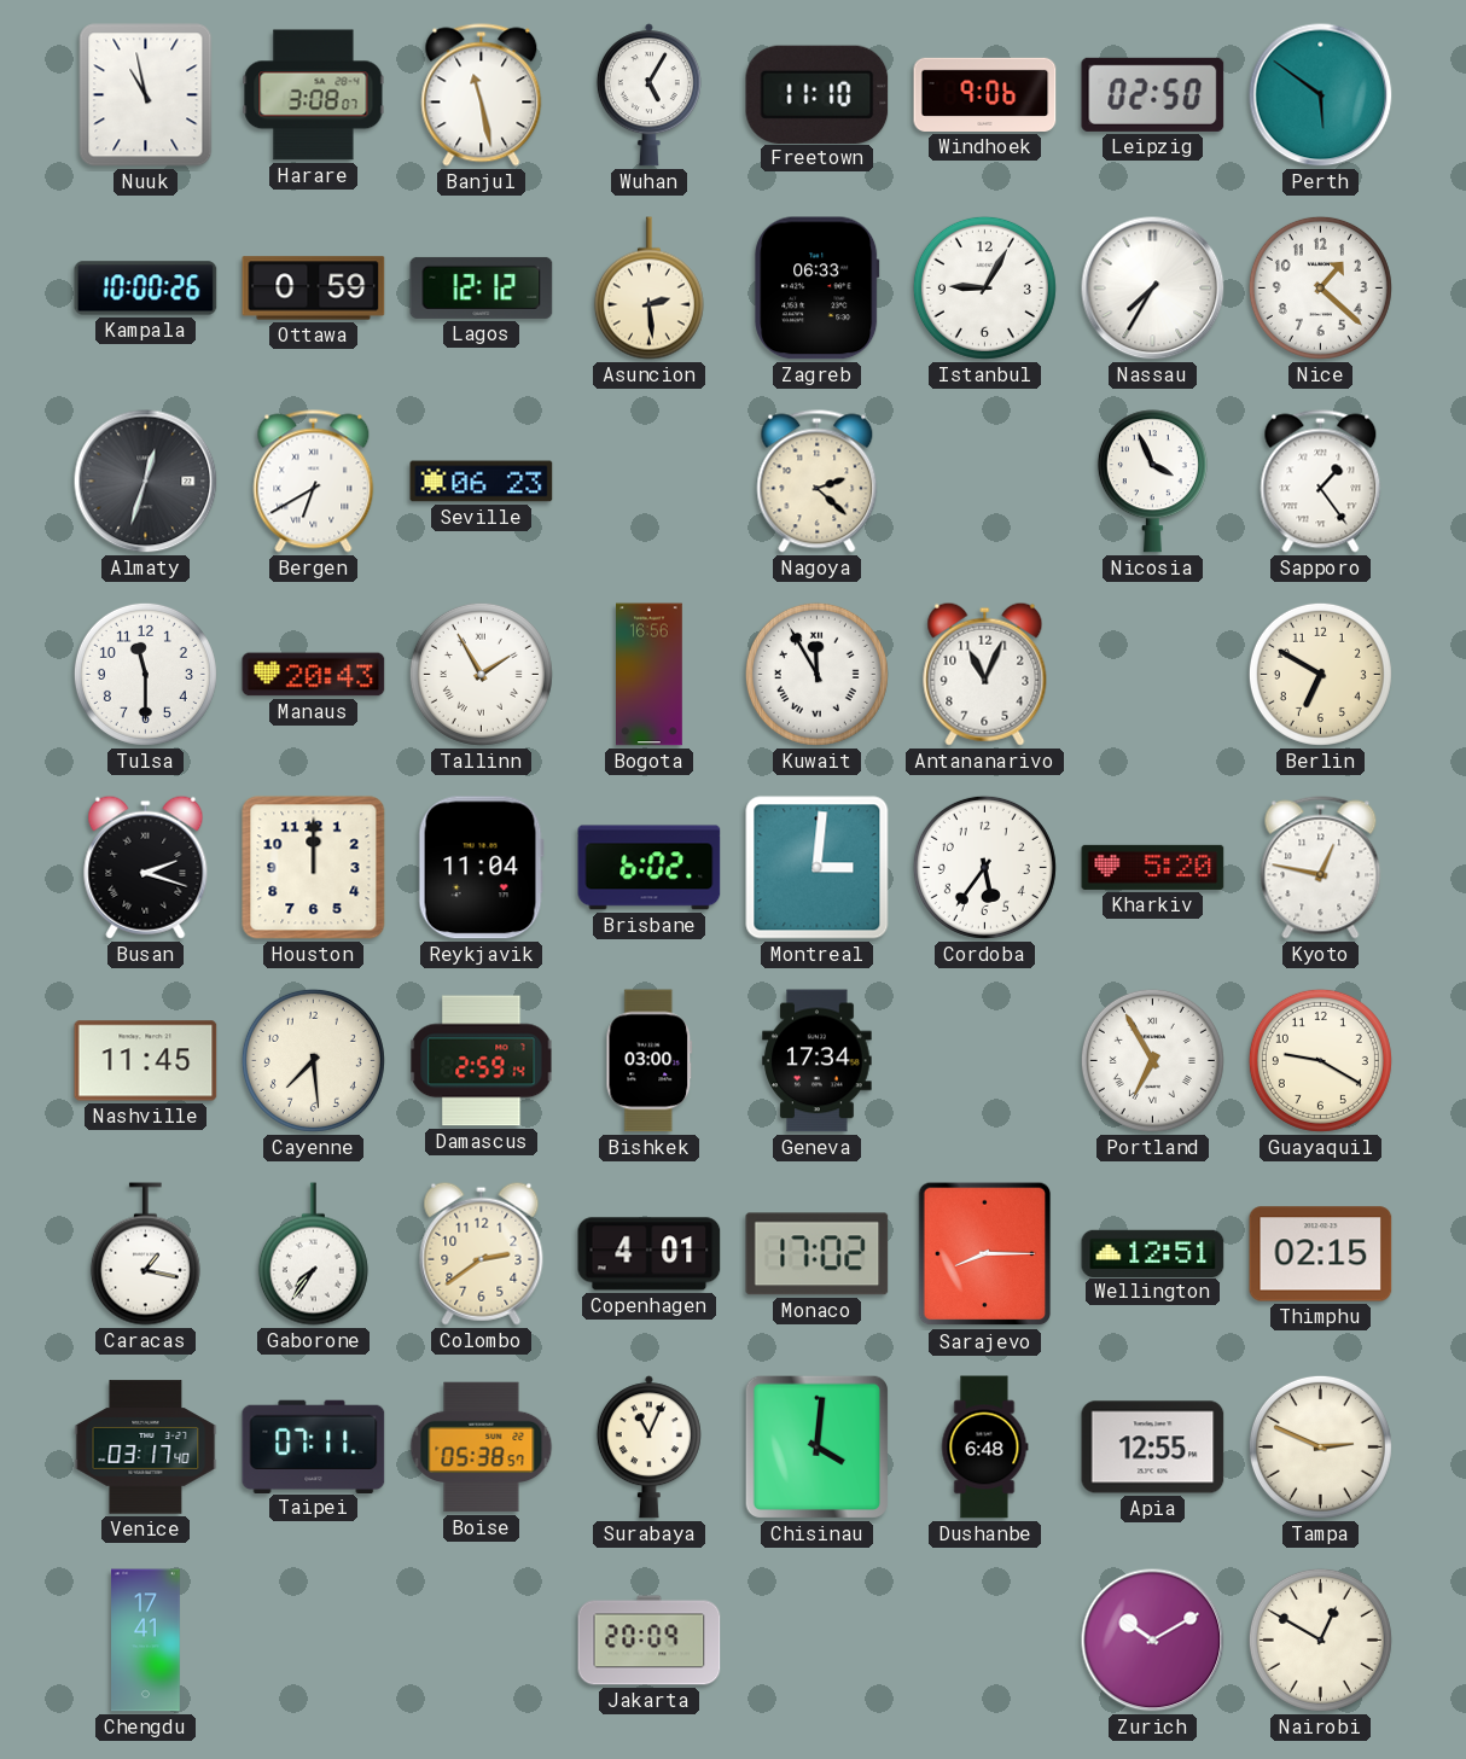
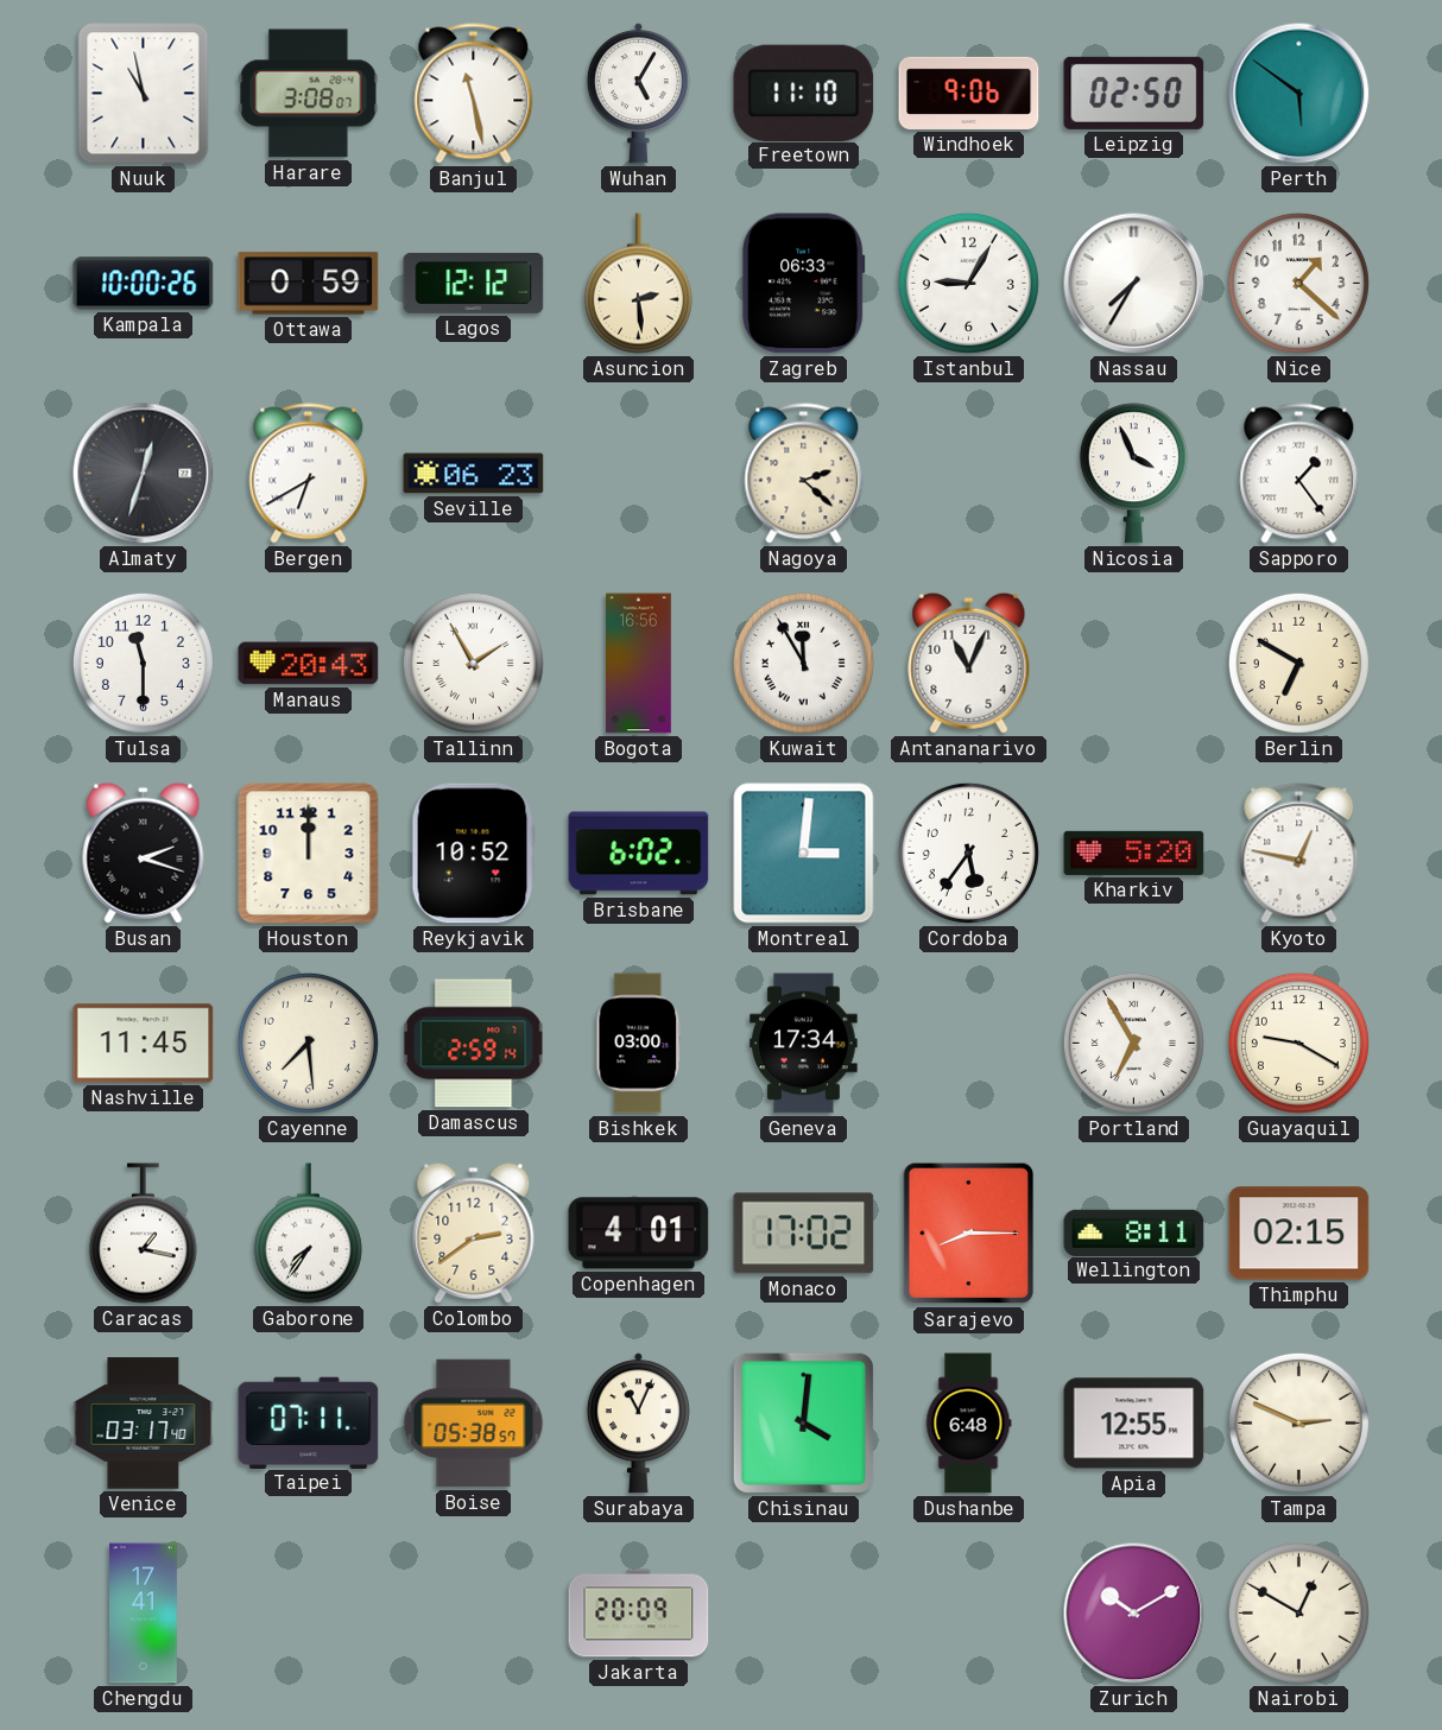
Reykjavik: 11:04 -> 10:52 (473, 854)
Wellington: 12:51 -> 8:11 (1134, 1232)
